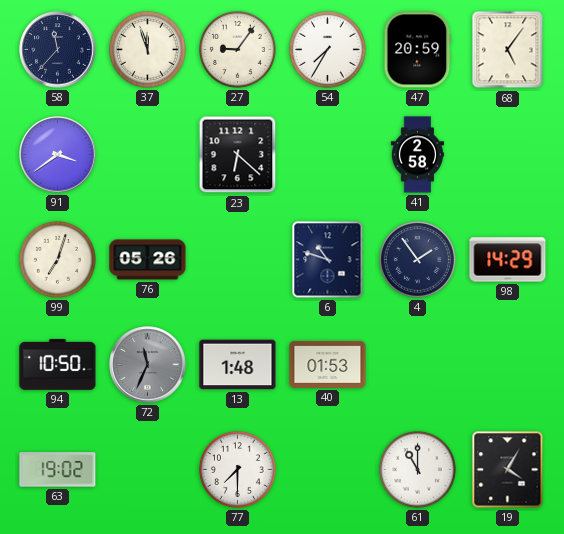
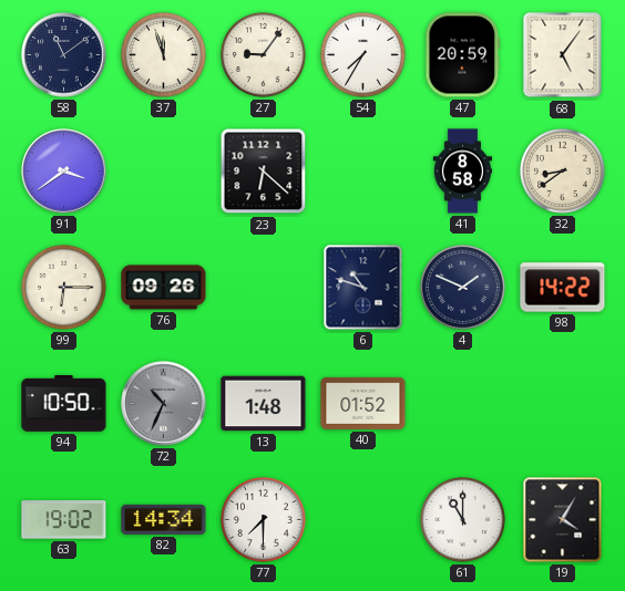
58: 11:37 -> 11:09 (64, 55)
41: 2:58 -> 8:58 (463, 172)
32: none -> 8:39 (562, 170)
99: 7:03 -> 6:15 (63, 287)
76: 05:26 -> 09:26 (164, 288)
4: 1:54 -> 1:49 (462, 287)
98: 14:29 -> 14:22 (563, 288)
72: 11:34 -> 10:34 (164, 404)
40: 01:53 -> 01:52 (363, 403)
82: none -> 14:34 (164, 519)
